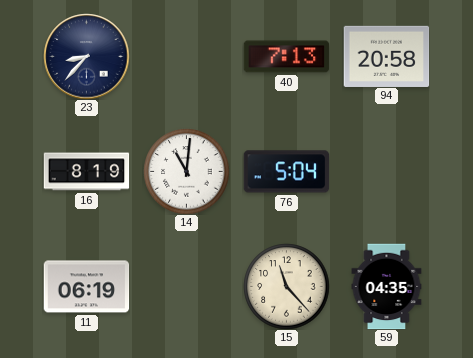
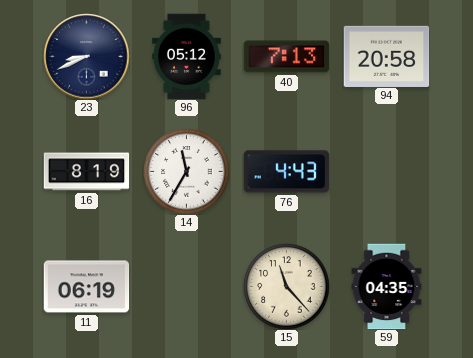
23: 8:37 -> 8:41 (86, 56)
96: none -> 05:12 (187, 56)
14: 11:01 -> 11:35 (186, 171)
76: 5:04 -> 4:43 (286, 172)
